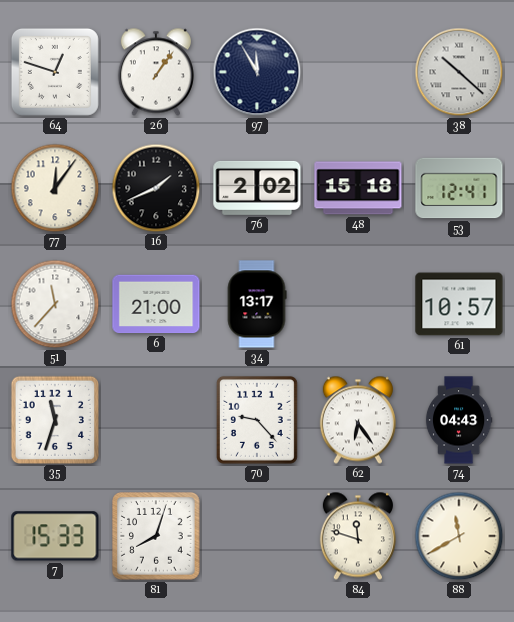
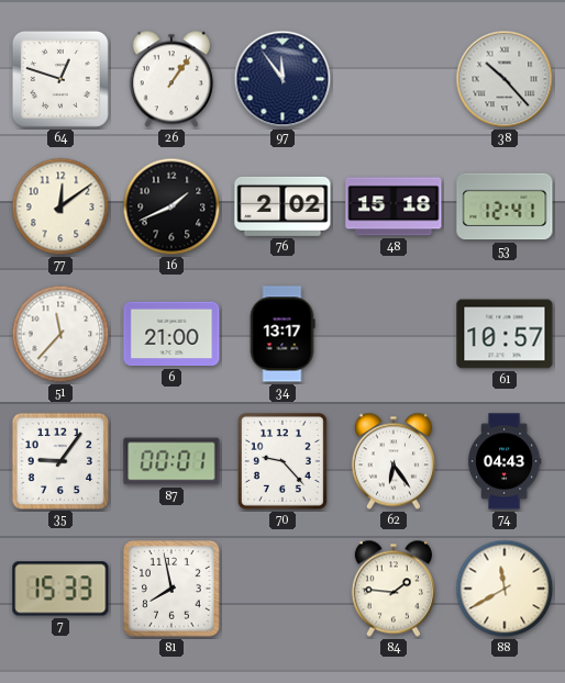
97: 11:55 -> 11:54 (282, 79)
38: 10:22 -> 10:23 (505, 79)
77: 12:06 -> 12:09 (60, 206)
35: 11:33 -> 9:06 (59, 460)
87: none -> 00:01 (171, 461)
81: 8:03 -> 7:58 (173, 590)
84: 11:48 -> 1:46 (394, 589)
